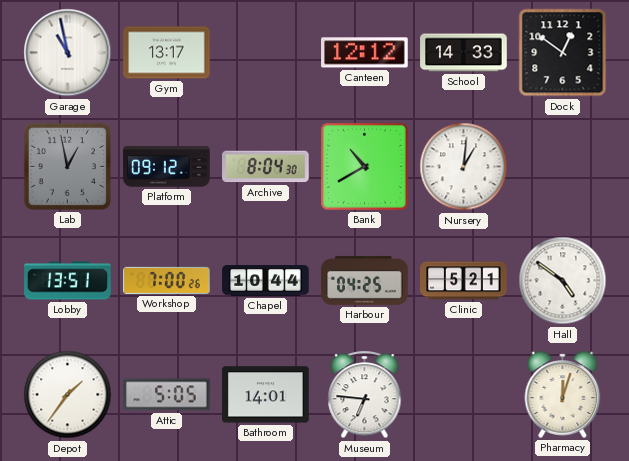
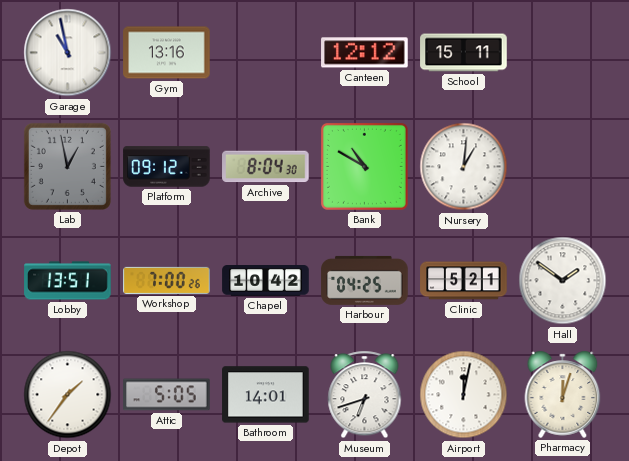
Gym: 13:17 -> 13:16 (167, 53)
School: 14:33 -> 15:11 (464, 53)
Dock: 12:51 -> none (563, 53)
Bank: 10:40 -> 10:50 (364, 166)
Chapel: 10:44 -> 10:42 (266, 281)
Hall: 4:51 -> 1:51 (563, 281)
Museum: 6:46 -> 6:42 (365, 395)
Airport: none -> 12:02 (464, 395)
